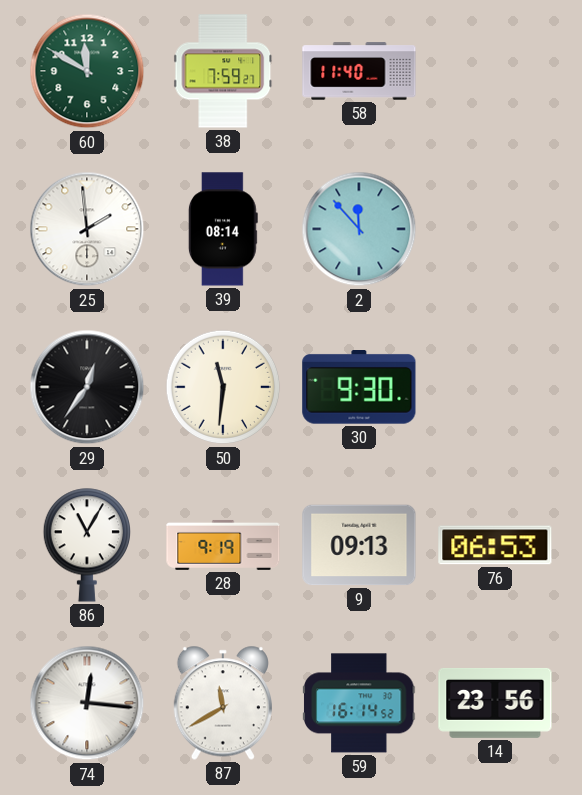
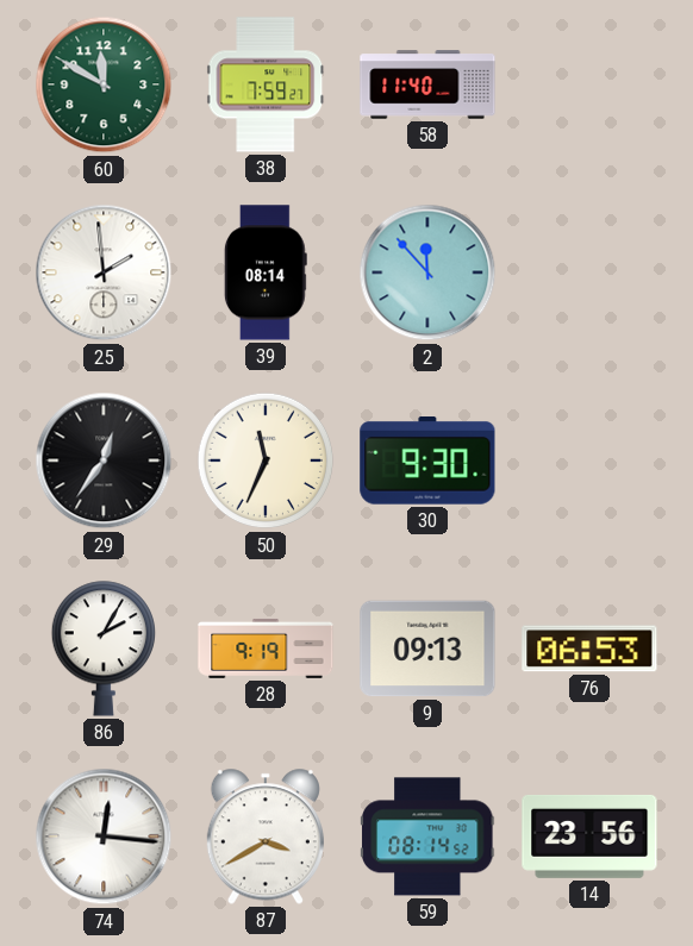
50: 11:31 -> 11:34 (266, 461)
86: 11:05 -> 2:05 (102, 649)
87: 11:40 -> 3:40 (266, 837)
59: 16:14 -> 08:14 (429, 837)
